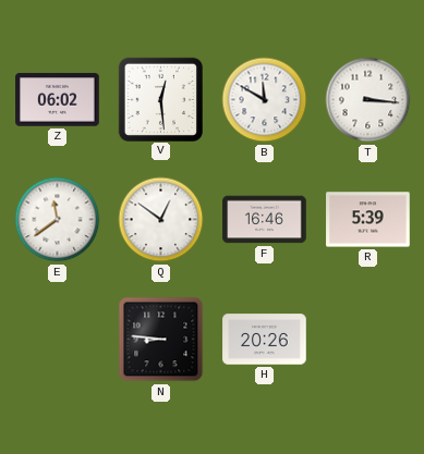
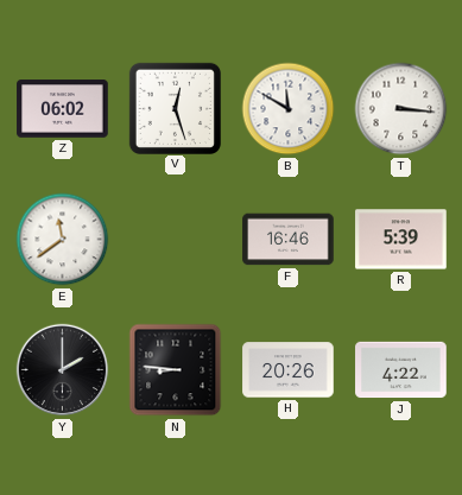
V: 12:29 -> 12:27 (175, 108)
Q: 12:51 -> none (161, 220)
Y: none -> 2:00 (63, 370)
J: none -> 4:22 (401, 370)
